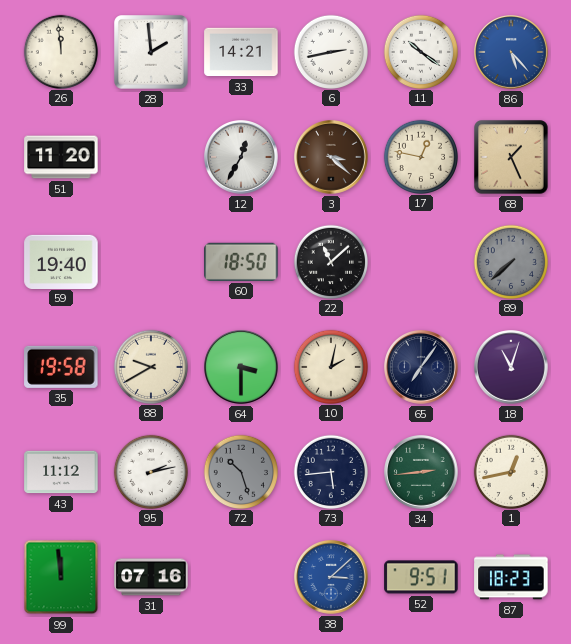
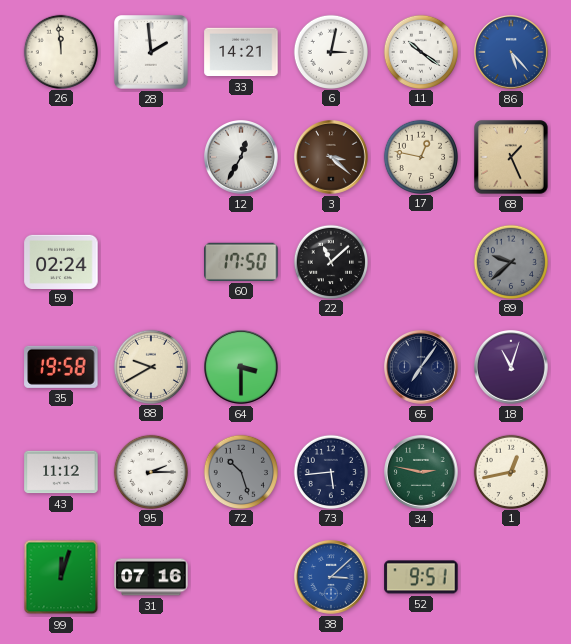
6: 2:43 -> 3:02 (330, 51)
51: 11:20 -> none (61, 157)
59: 19:40 -> 02:24 (61, 261)
60: 18:50 -> 17:50 (241, 262)
89: 7:38 -> 9:38 (510, 261)
10: 2:02 -> none (330, 366)
95: 2:13 -> 2:15 (150, 471)
34: 2:44 -> 2:47 (422, 473)
99: 11:59 -> 12:03 (61, 577)
87: 18:23 -> none (511, 577)
